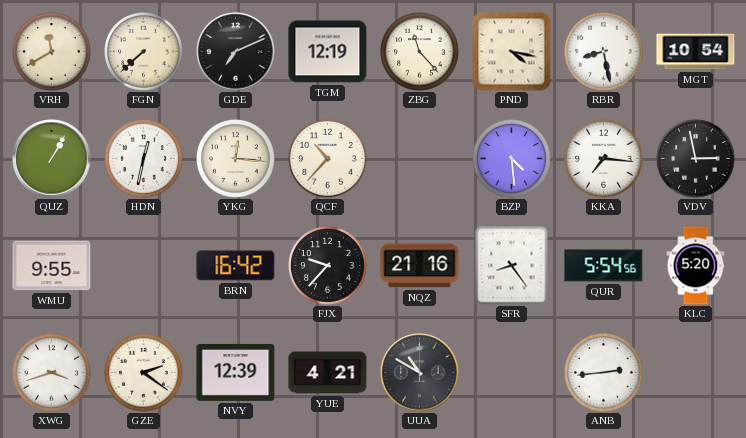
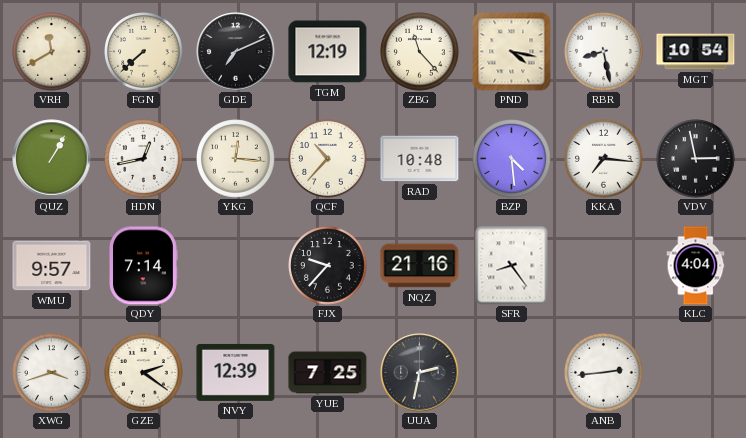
HDN: 12:32 -> 12:43 (144, 159)
RAD: none -> 10:48 (420, 159)
WMU: 9:55 -> 9:57 (52, 266)
QDY: none -> 7:14 (144, 266)
BRN: 16:42 -> none (236, 266)
QUR: 5:54 -> none (604, 266)
KLC: 5:20 -> 4:04 (696, 266)
YUE: 4:21 -> 7:25 (328, 373)
UUA: 10:50 -> 2:32 (420, 373)
